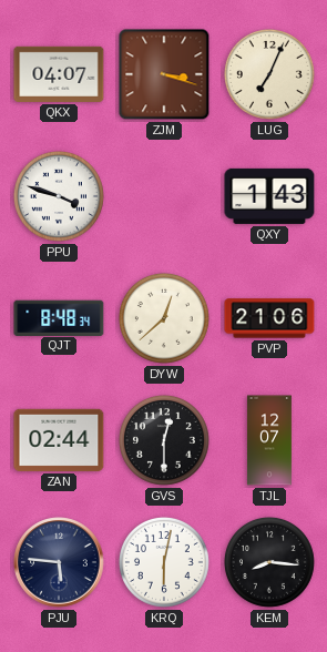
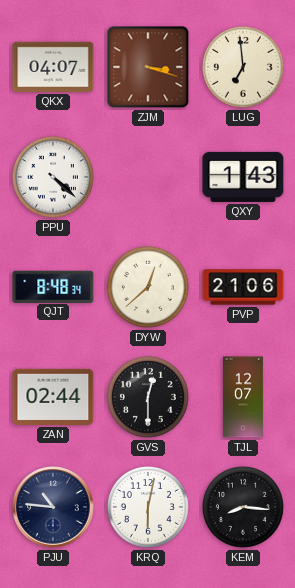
LUG: 7:04 -> 6:59 (243, 67)
PPU: 3:48 -> 4:22 (53, 177)
PJU: 5:46 -> 10:46 (53, 507)
